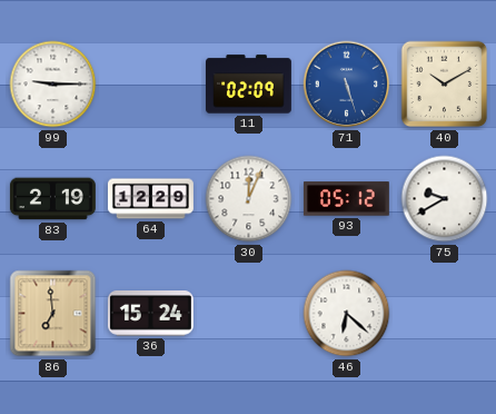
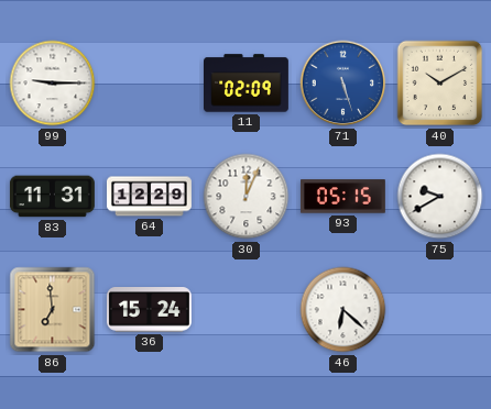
83: 2:19 -> 11:31 (52, 197)
93: 05:12 -> 05:15 (342, 197)
